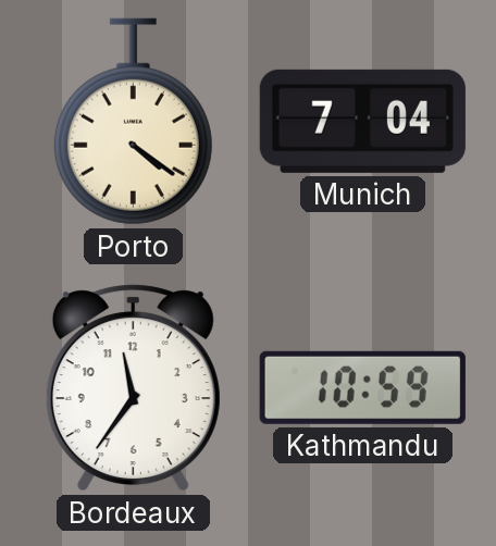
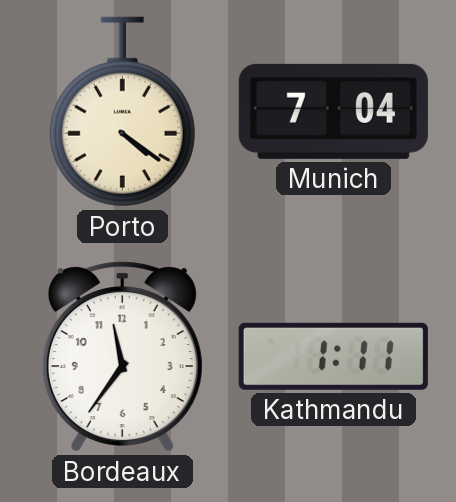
Kathmandu: 10:59 -> 1:11 (333, 356)
